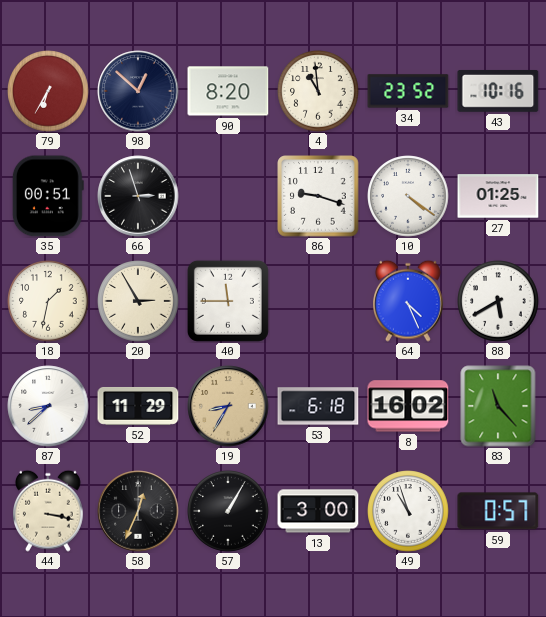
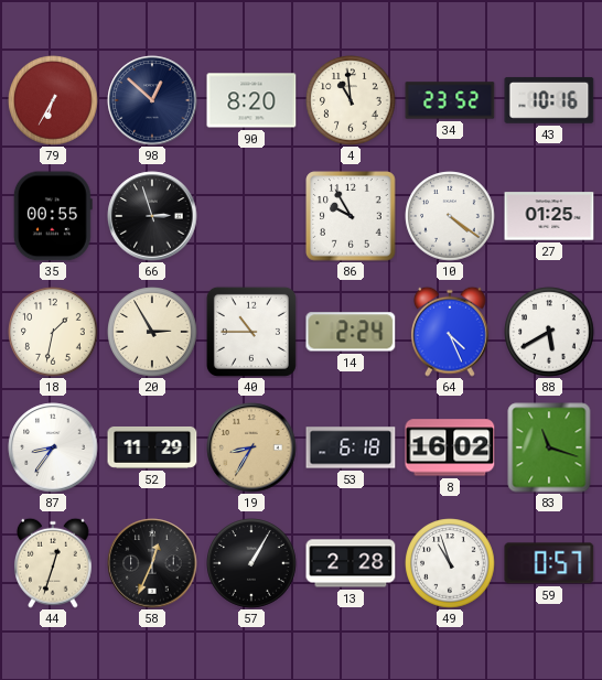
35: 00:51 -> 00:55 (53, 216)
86: 9:18 -> 9:55 (351, 216)
40: 11:45 -> 10:45 (251, 332)
14: none -> 2:24 (351, 332)
87: 8:38 -> 8:36 (53, 447)
83: 11:23 -> 11:18 (549, 447)
44: 3:17 -> 12:33 (54, 563)
13: 3:00 -> 2:28 (351, 563)
